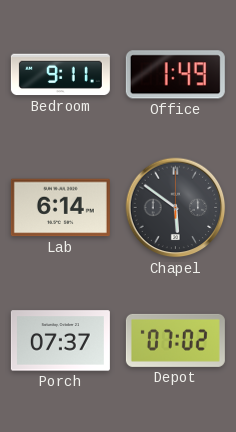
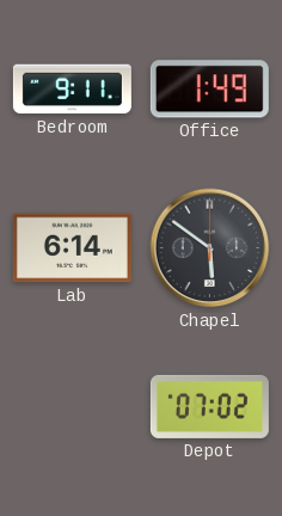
Porch: 07:37 -> none (60, 341)
